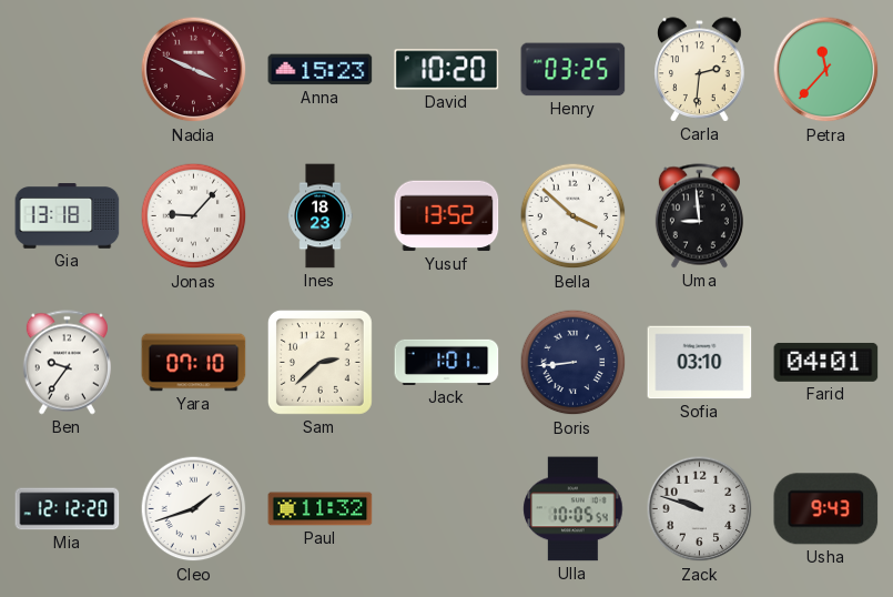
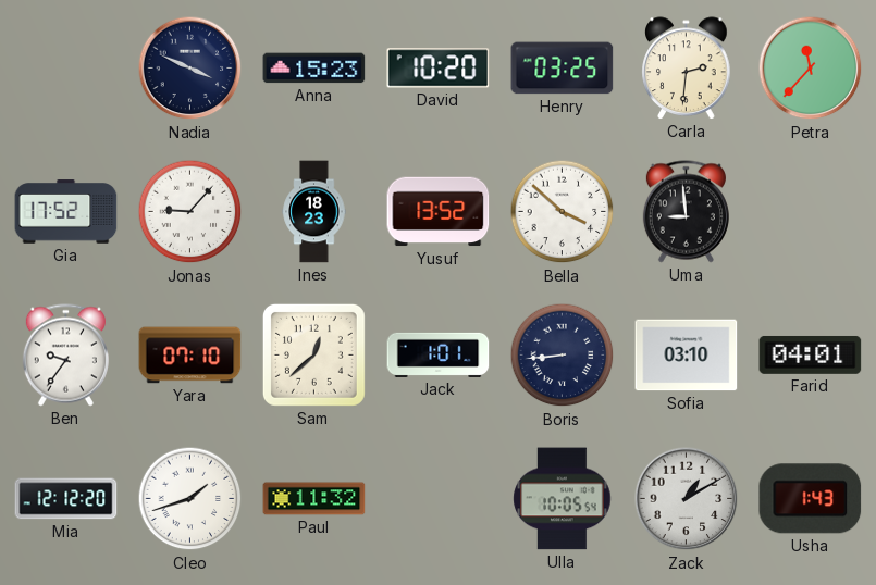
Nadia dial: burgundy -> navy (190, 69)
Gia: 13:18 -> 17:52 (66, 212)
Sam: 2:38 -> 12:38 (313, 354)
Zack: 9:48 -> 1:10 (687, 499)
Usha: 9:43 -> 1:43 (811, 499)
